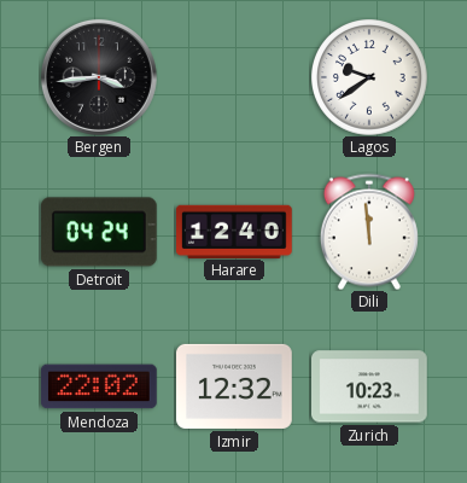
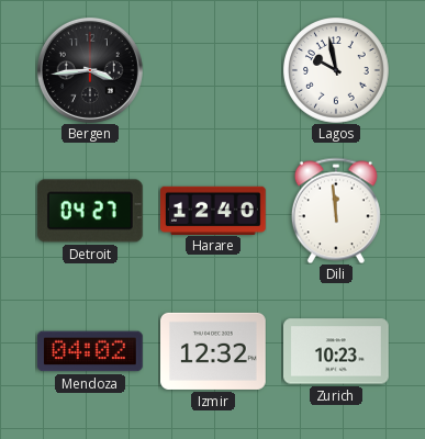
Lagos: 9:39 -> 9:58 (336, 70)
Detroit: 04:24 -> 04:27 (90, 211)
Mendoza: 22:02 -> 04:02 (91, 351)
